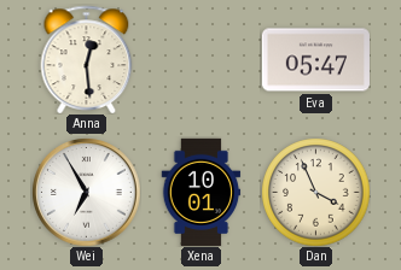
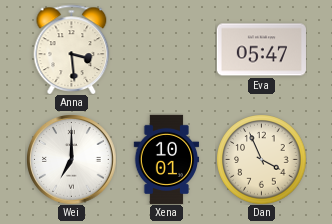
Anna: 12:29 -> 3:29 (72, 49)
Wei: 6:55 -> 7:00 (71, 159)
